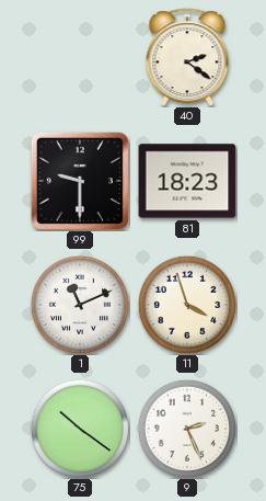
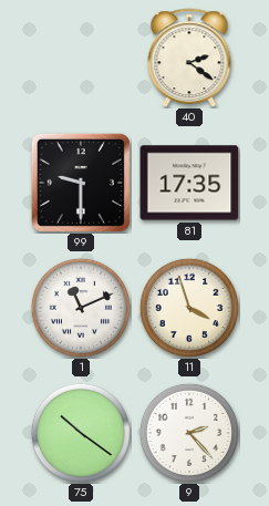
81: 18:23 -> 17:35 (189, 183)
9: 2:26 -> 2:23 (189, 433)
